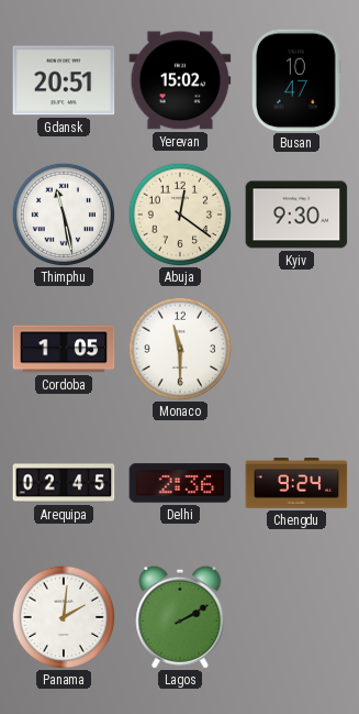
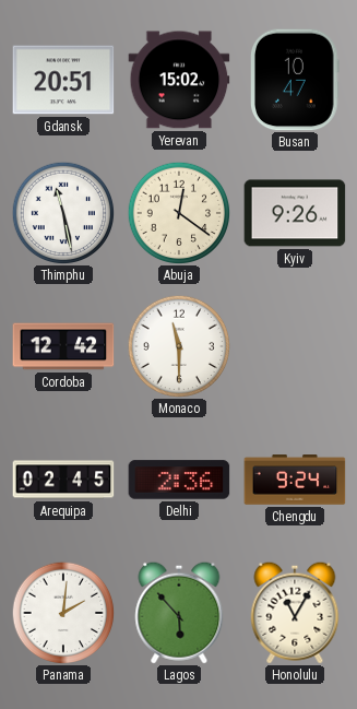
Kyiv: 9:30 -> 9:26 (295, 213)
Cordoba: 1:05 -> 12:42 (63, 346)
Lagos: 2:10 -> 5:53 (179, 613)
Honolulu: none -> 11:05 (295, 613)
